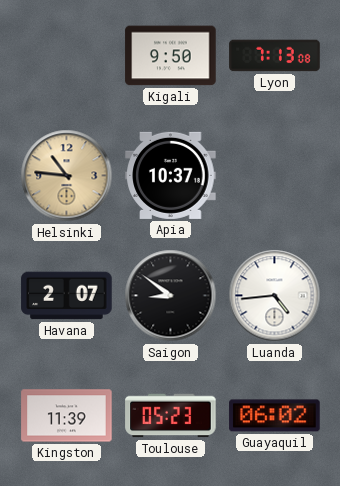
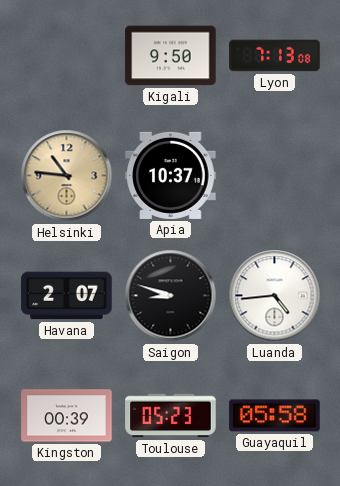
Saigon: 8:51 -> 8:48 (171, 296)
Kingston: 11:39 -> 00:39 (67, 416)
Guayaquil: 06:02 -> 05:58 (275, 416)
